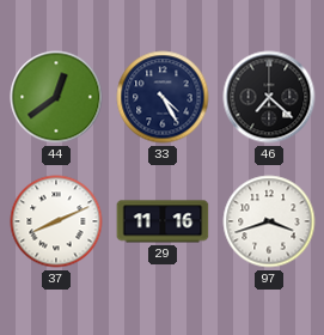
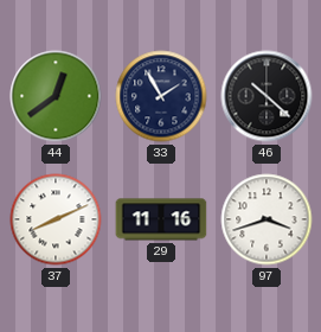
33: 4:25 -> 1:55 (161, 96)
46: 7:22 -> 10:22 (267, 96)
